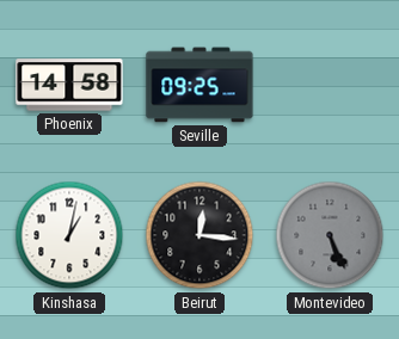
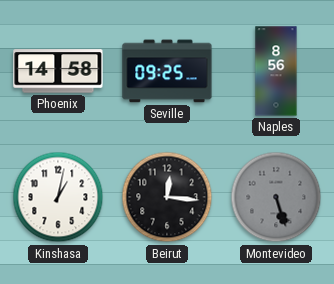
Naples: none -> 8:56 (276, 71)
Montevideo: 5:26 -> 5:27 (276, 197)
